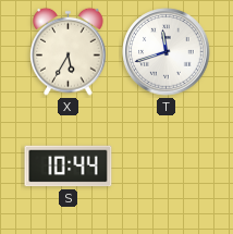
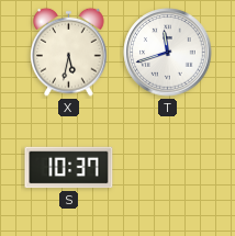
X: 5:35 -> 5:32 (69, 52)
S: 10:44 -> 10:37 (69, 168)
